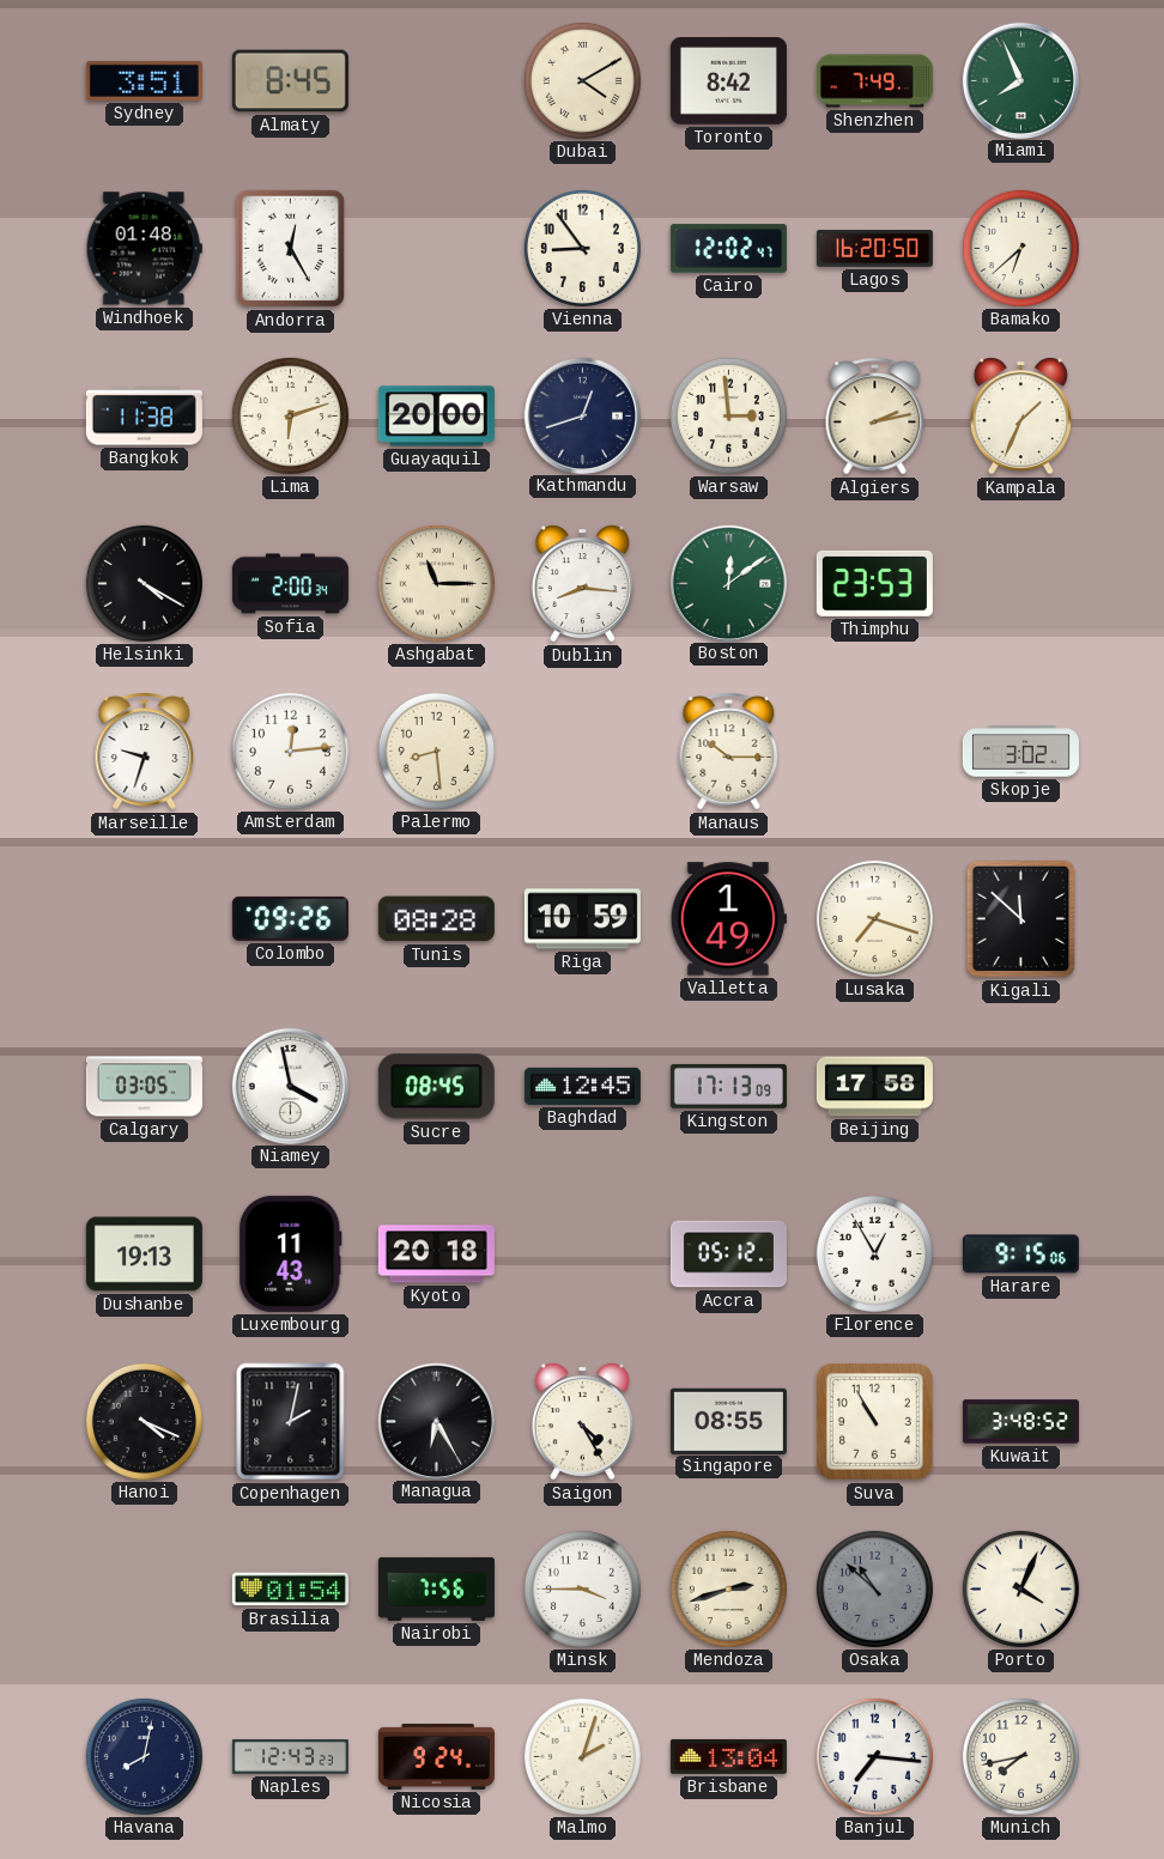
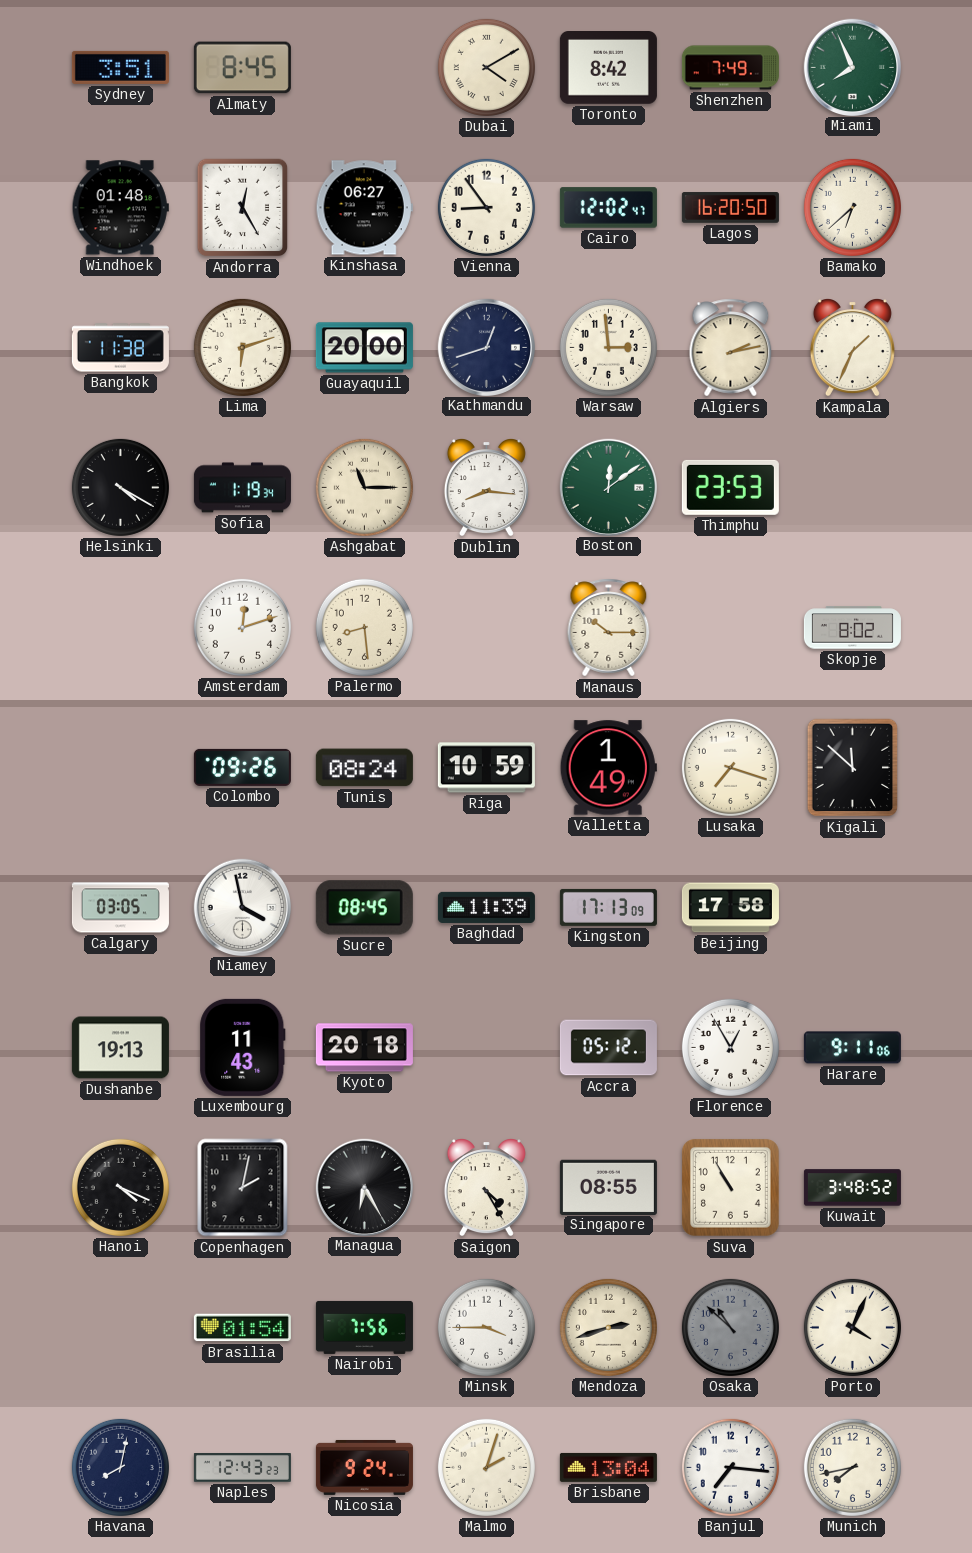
Kinshasa: none -> 06:27 (364, 208)
Sofia: 2:00 -> 1:19 (242, 488)
Marseille: 9:33 -> none (145, 752)
Amsterdam: 12:14 -> 12:12 (242, 627)
Skopje: 3:02 -> 8:02 (852, 628)
Tunis: 08:28 -> 08:24 (364, 768)
Baghdad: 12:45 -> 11:39 (486, 907)
Harare: 9:15 -> 9:11 (852, 1048)
